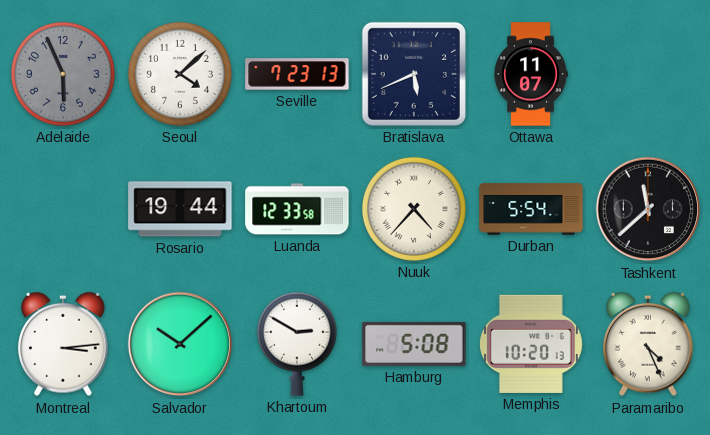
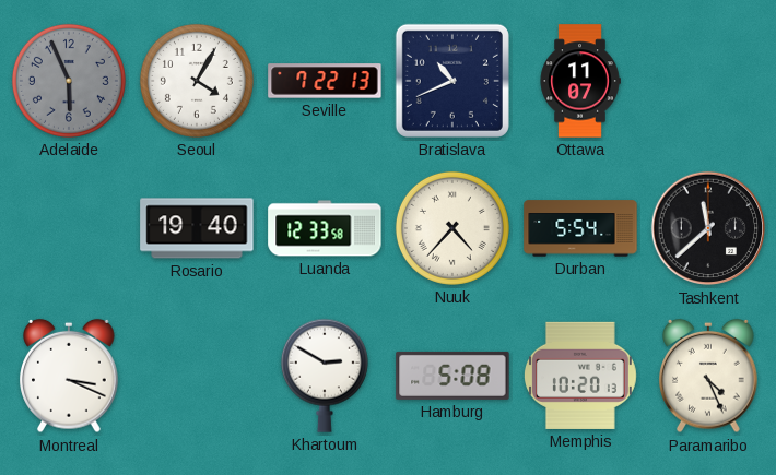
Seoul: 4:08 -> 4:05 (197, 81)
Seville: 7:23 -> 7:22 (325, 81)
Bratislava: 5:41 -> 10:41 (452, 81)
Rosario: 19:44 -> 19:40 (197, 228)
Montreal: 3:14 -> 3:19 (69, 376)
Salvador: 10:08 -> none (180, 344)
